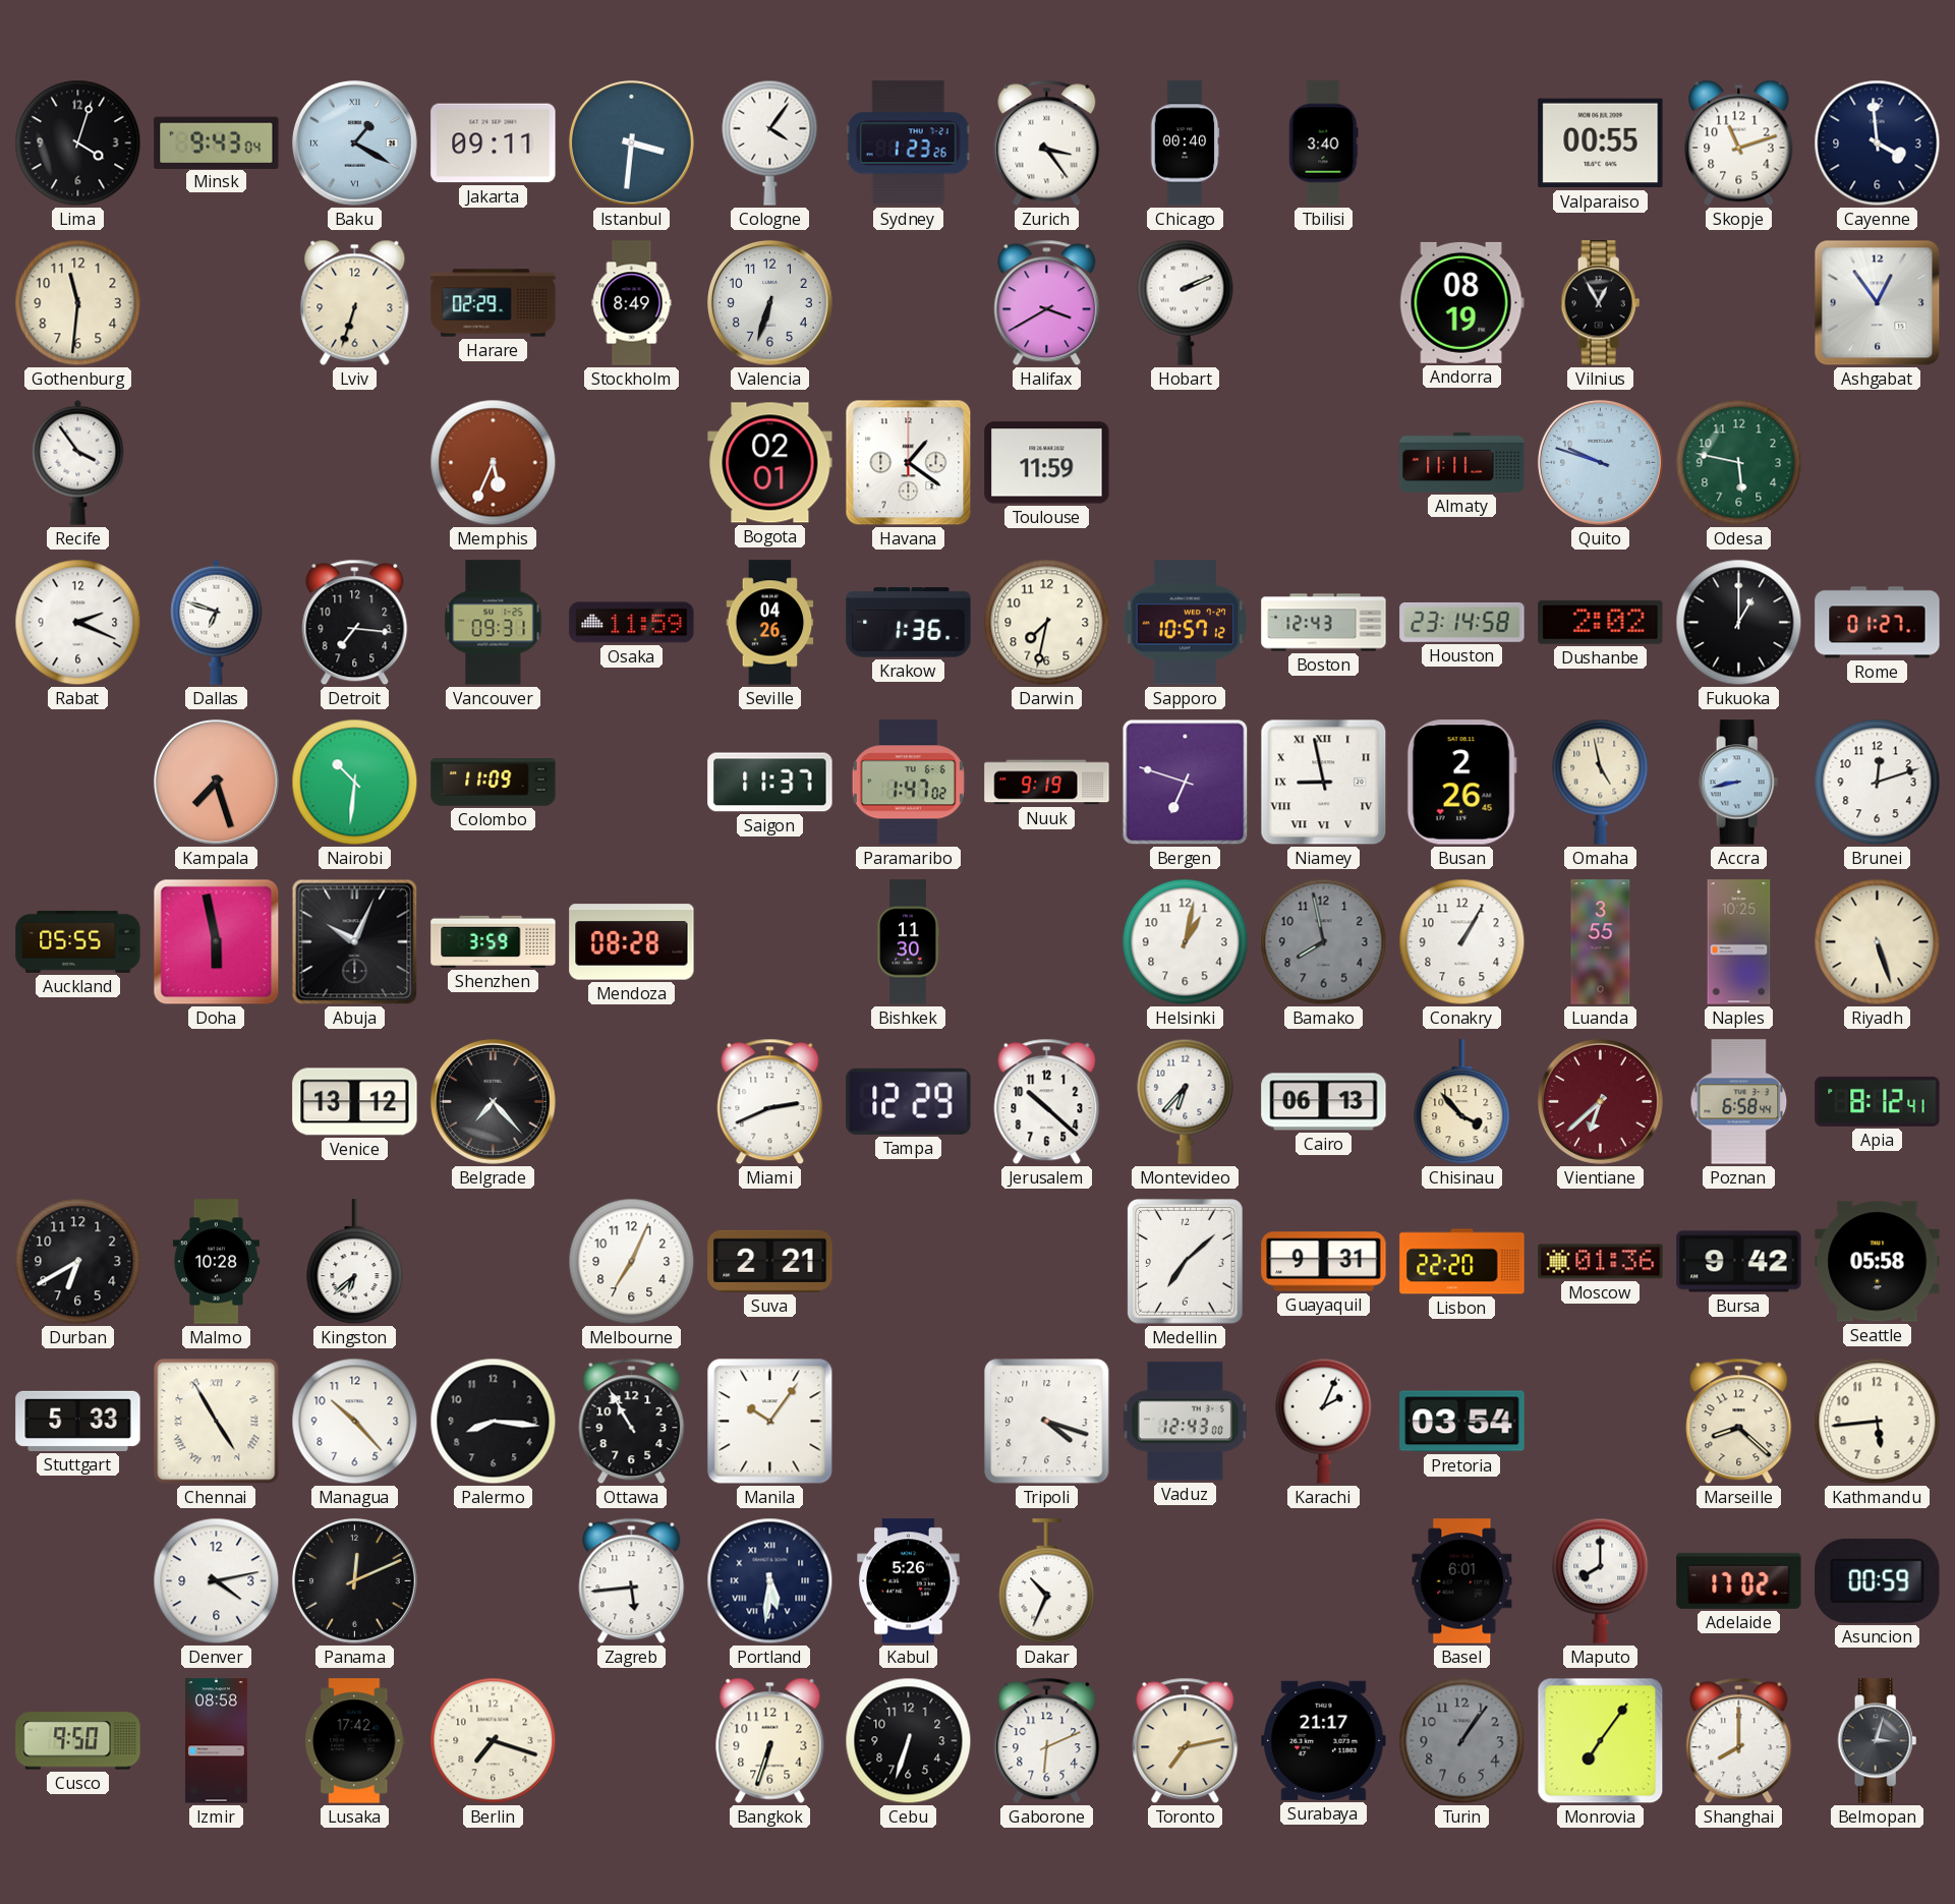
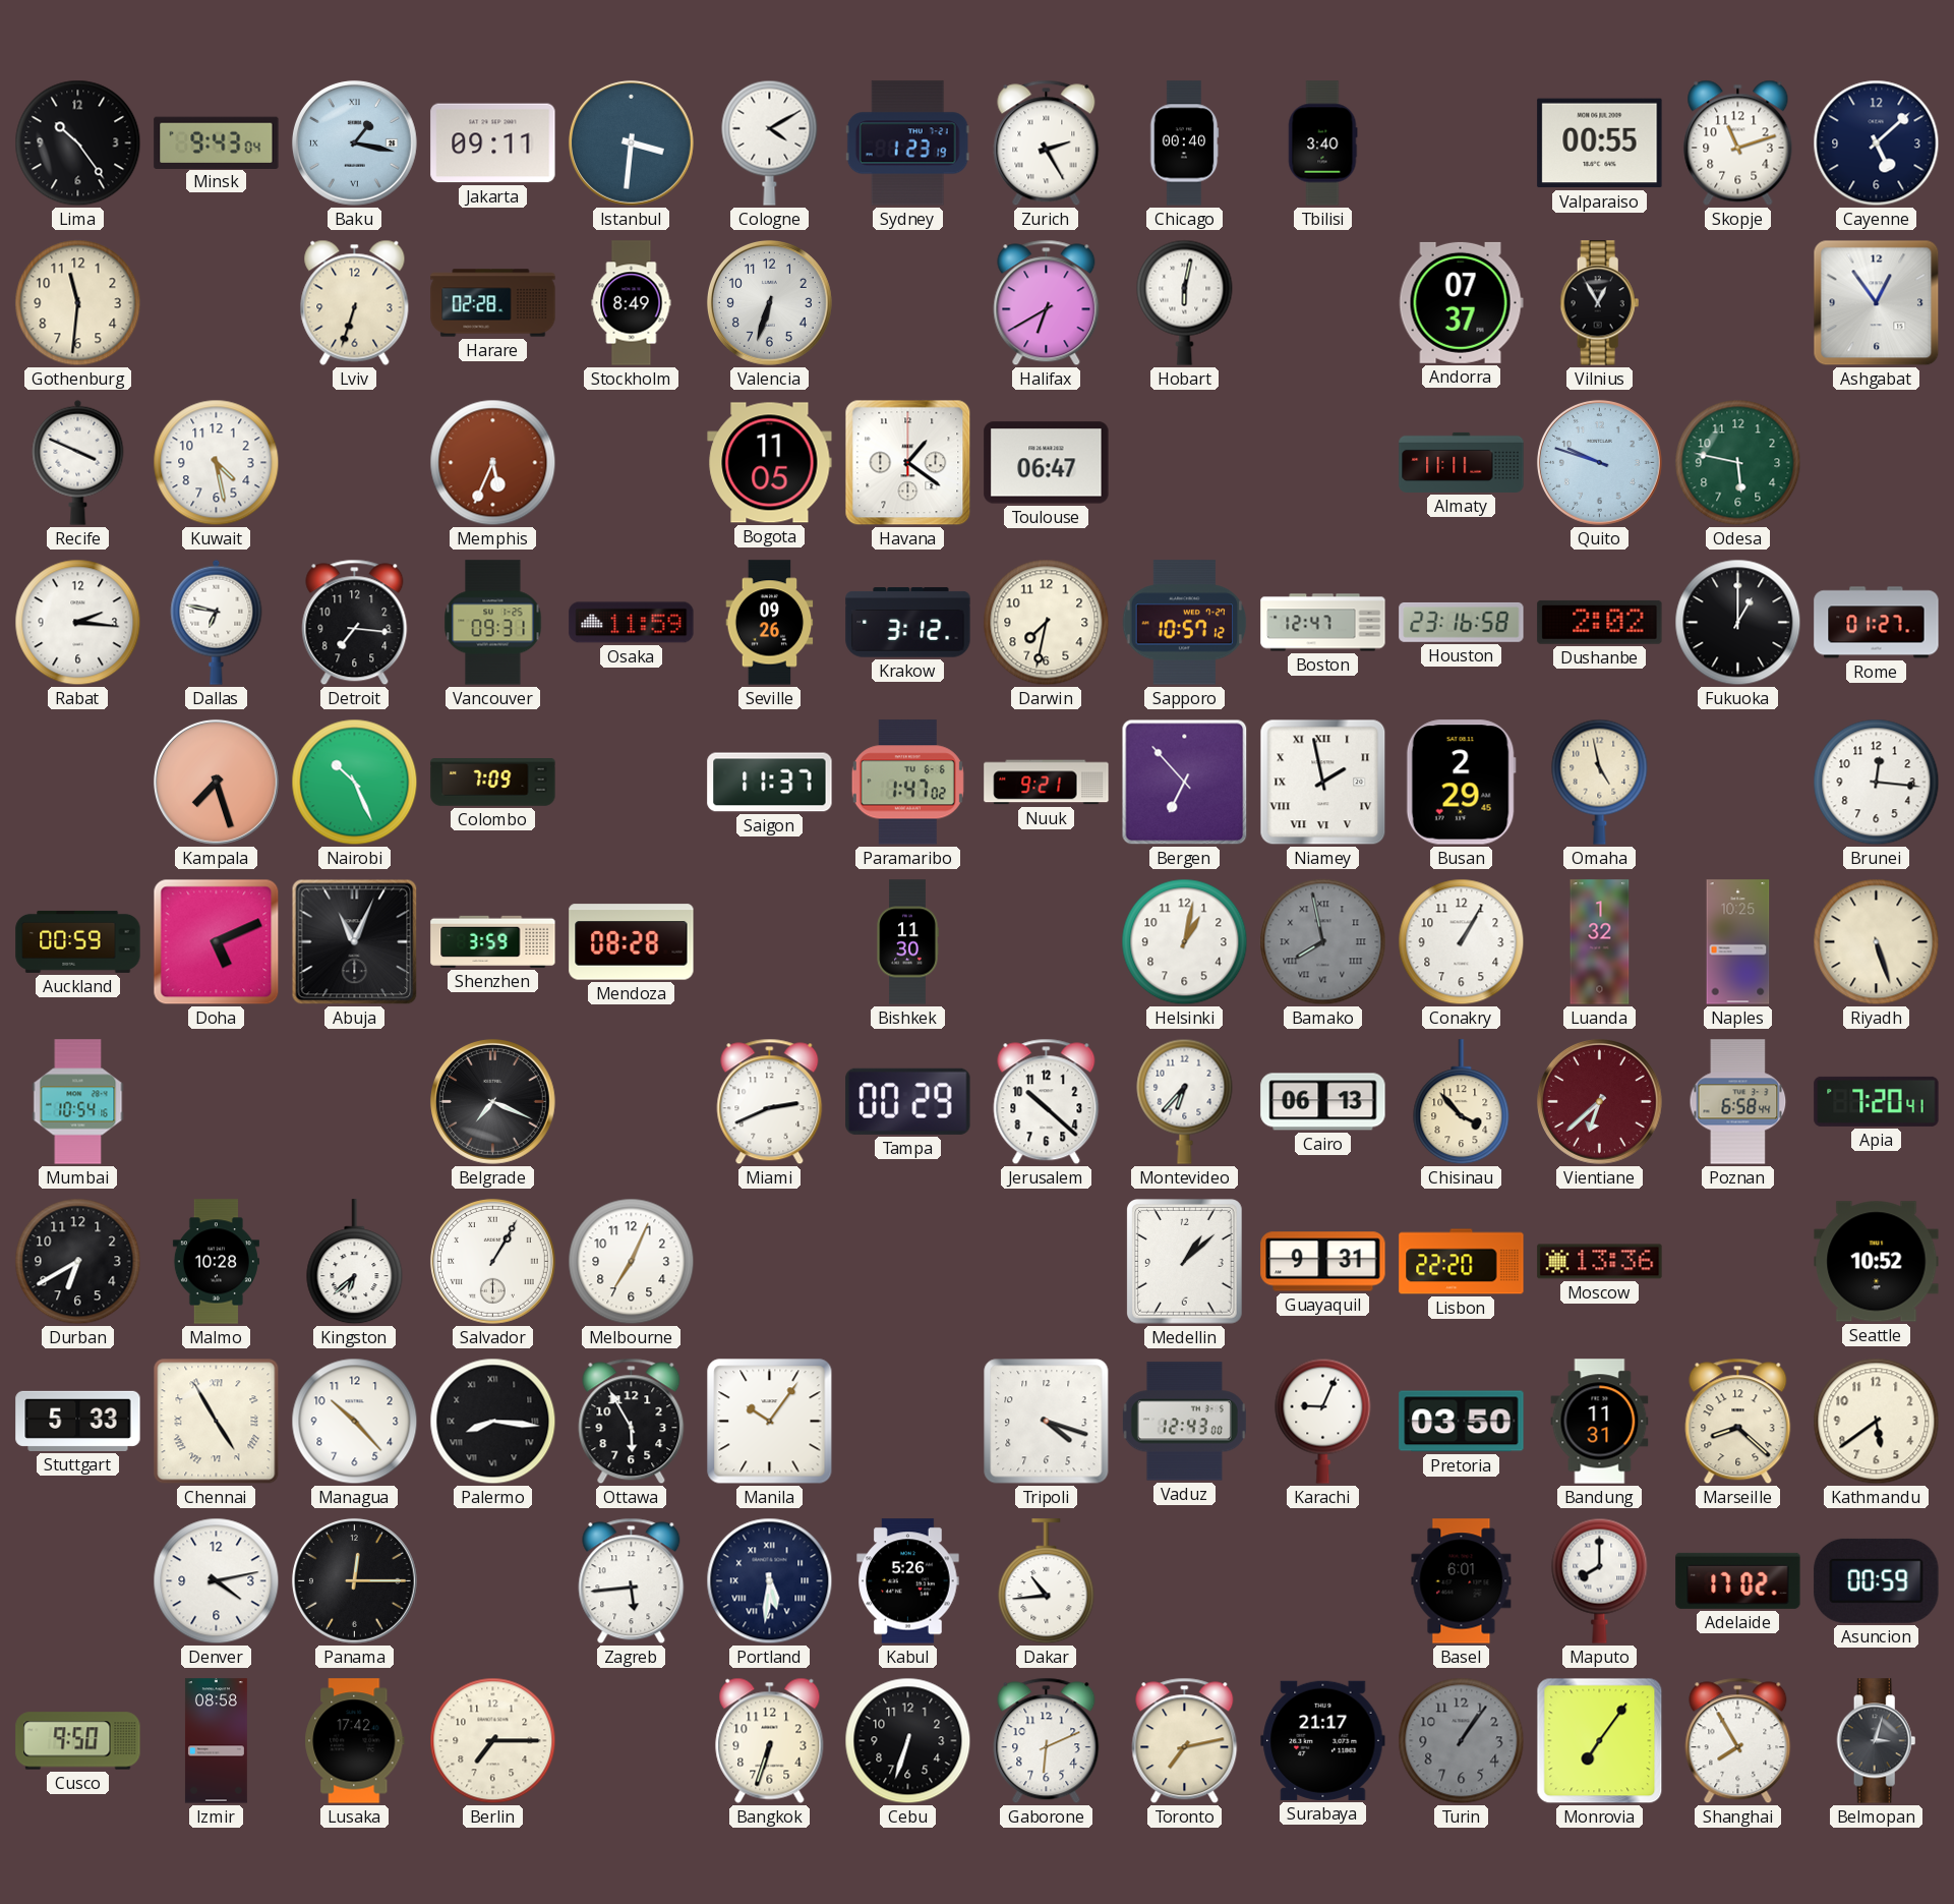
Lima: 4:03 -> 10:24 (78, 143)
Baku: 1:20 -> 1:17 (354, 142)
Cologne: 4:06 -> 4:10 (770, 142)
Sydney: 1:23:26 -> 1:23:19 (907, 143)
Zurich: 3:24 -> 2:25 (1047, 143)
Cayenne: 3:59 -> 5:08 (1877, 143)
Harare: 02:29 -> 02:28 (493, 303)
Halifax: 3:40 -> 6:40 (1047, 303)
Hobart: 2:11 -> 6:02 (1185, 302)
Andorra: 08:19 -> 07:37 (1461, 302)
Recife: 3:54 -> 3:49 (78, 462)
Kuwait: none -> 4:28 (217, 463)
Bogota: 02:01 -> 11:05 (770, 463)
Toulouse: 11:59 -> 06:47 (1047, 463)
Rabat: 2:19 -> 2:16 (78, 623)
Dallas: 6:48 -> 6:47 (217, 622)
Seville: 04:26 -> 09:26 (770, 623)
Krakow: 1:36 -> 3:12 (908, 623)
Boston: 12:43 -> 12:47 (1323, 623)
Houston: 23:14 -> 23:16 (1462, 622)
Nairobi: 10:31 -> 10:26 (355, 783)
Colombo: 11:09 -> 7:09 (493, 783)
Nuuk: 9:19 -> 9:21 (1047, 783)
Bergen: 6:48 -> 6:53 (1185, 783)
Niamey: 8:58 -> 1:58 (1323, 783)
Busan: 2:26 -> 2:29 (1461, 783)
Accra: 8:43 -> none (1739, 783)
Brunei: 12:12 -> 12:16 (1877, 783)
Auckland: 05:55 -> 00:59 (78, 941)
Doha: 5:58 -> 5:11 (217, 942)
Abuja: 10:04 -> 11:04 (355, 942)
Bamako numerals: Arabic -> Roman (1323, 942)
Luanda: 3:55 -> 1:32 (1600, 942)
Mumbai: none -> 10:54 (78, 1102)
Venice: 13:12 -> none (355, 1102)
Belgrade: 7:23 -> 7:19 (492, 1101)
Tampa: 12:29 -> 00:29 (908, 1101)
Apia: 8:12 -> 7:20 (1877, 1101)
Salvador: none -> 1:05 (492, 1261)
Suva: 2:21 -> none (770, 1261)
Medellin: 7:08 -> 1:08 (1184, 1262)
Moscow: 01:36 -> 13:36 (1600, 1262)
Bursa: 9:42 -> none (1739, 1262)
Seattle: 05:58 -> 10:52 (1877, 1262)
Palermo numerals: Arabic -> Roman (493, 1422)
Ottawa: 10:55 -> 5:55 (632, 1422)
Karachi: 2:04 -> 9:04 (1323, 1421)
Pretoria: 03:54 -> 03:50 (1462, 1422)
Bandung: none -> 11:31 (1600, 1422)
Kathmandu: 5:44 -> 5:39 (1877, 1422)
Panama: 12:11 -> 12:15 (354, 1580)
Dakar: 10:34 -> 10:44 (1047, 1581)
Berlin: 7:18 -> 7:15 (493, 1741)
Shanghai: 8:00 -> 7:55 (1738, 1741)
